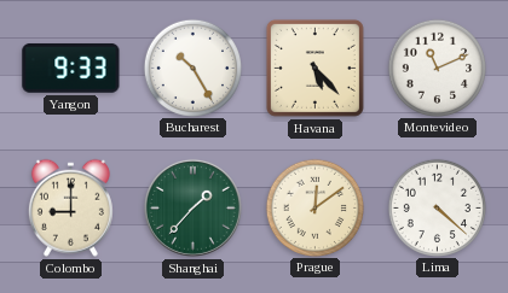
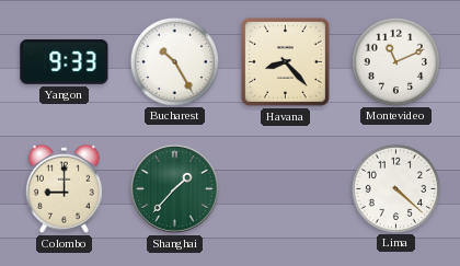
Havana: 5:23 -> 8:23 (285, 61)
Prague: 12:09 -> none (314, 207)
